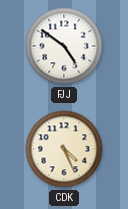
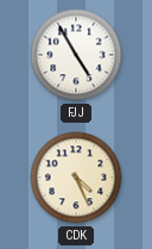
FJJ: 4:51 -> 4:55 (76, 55)
